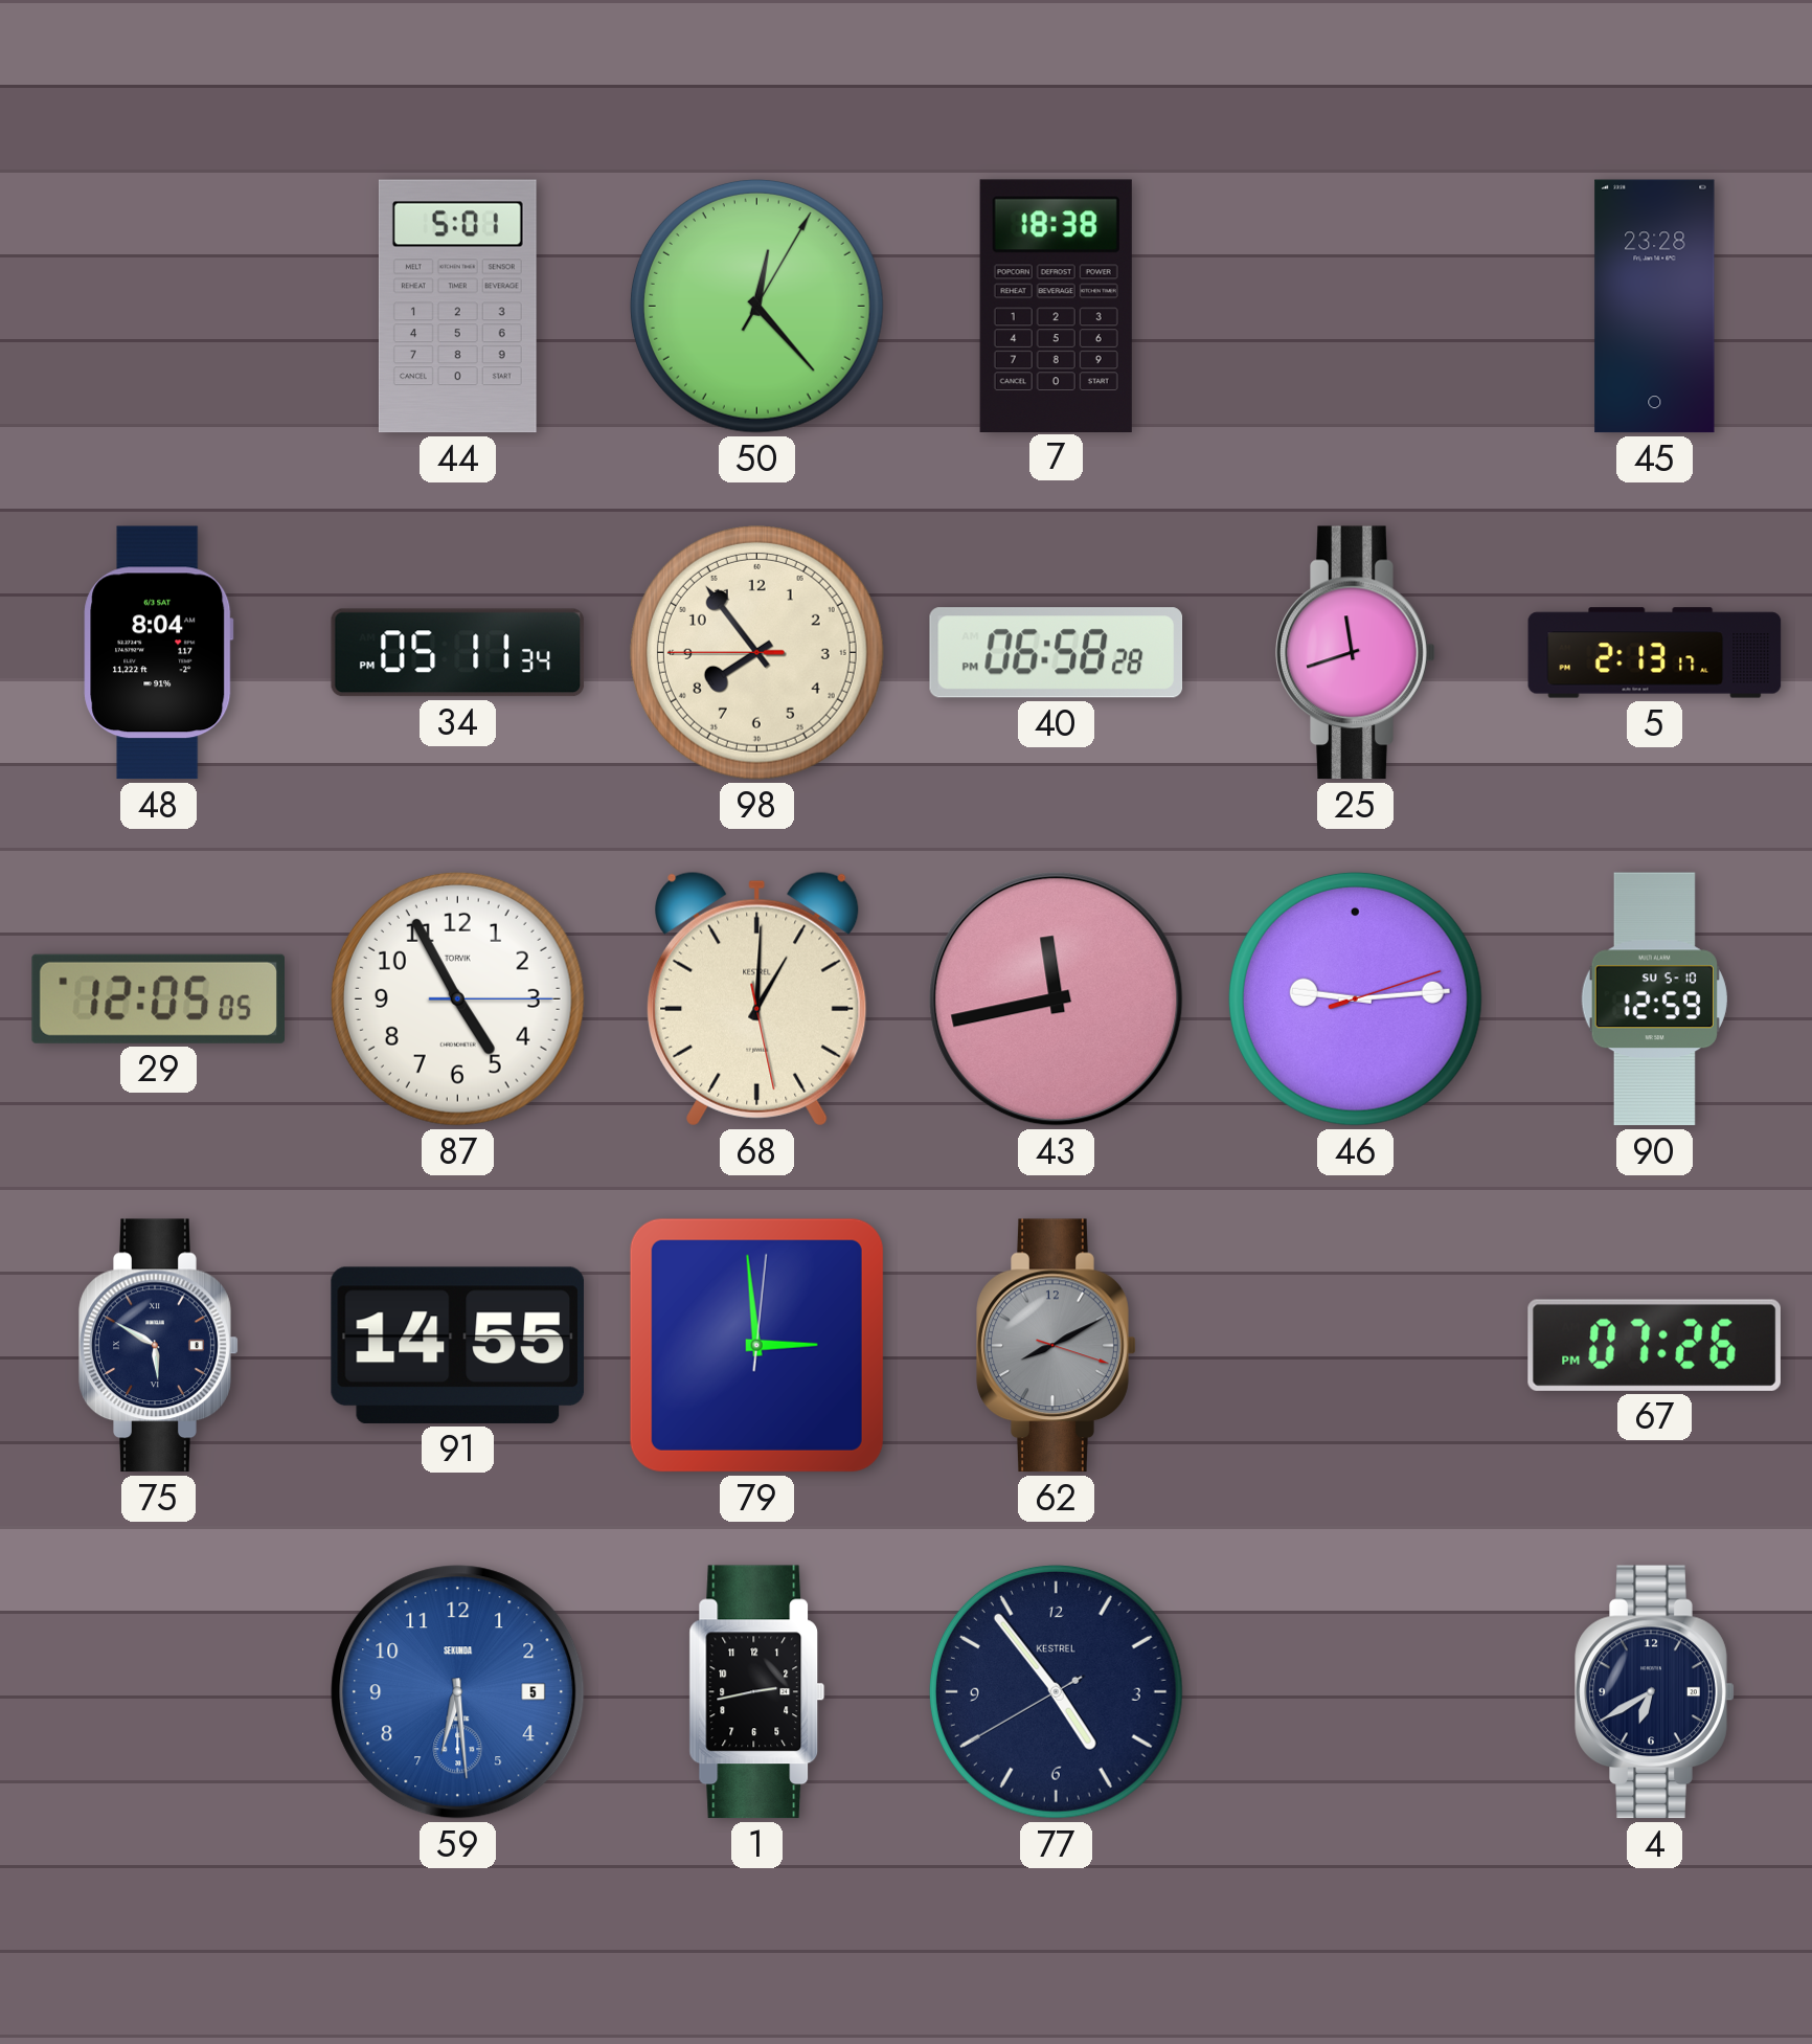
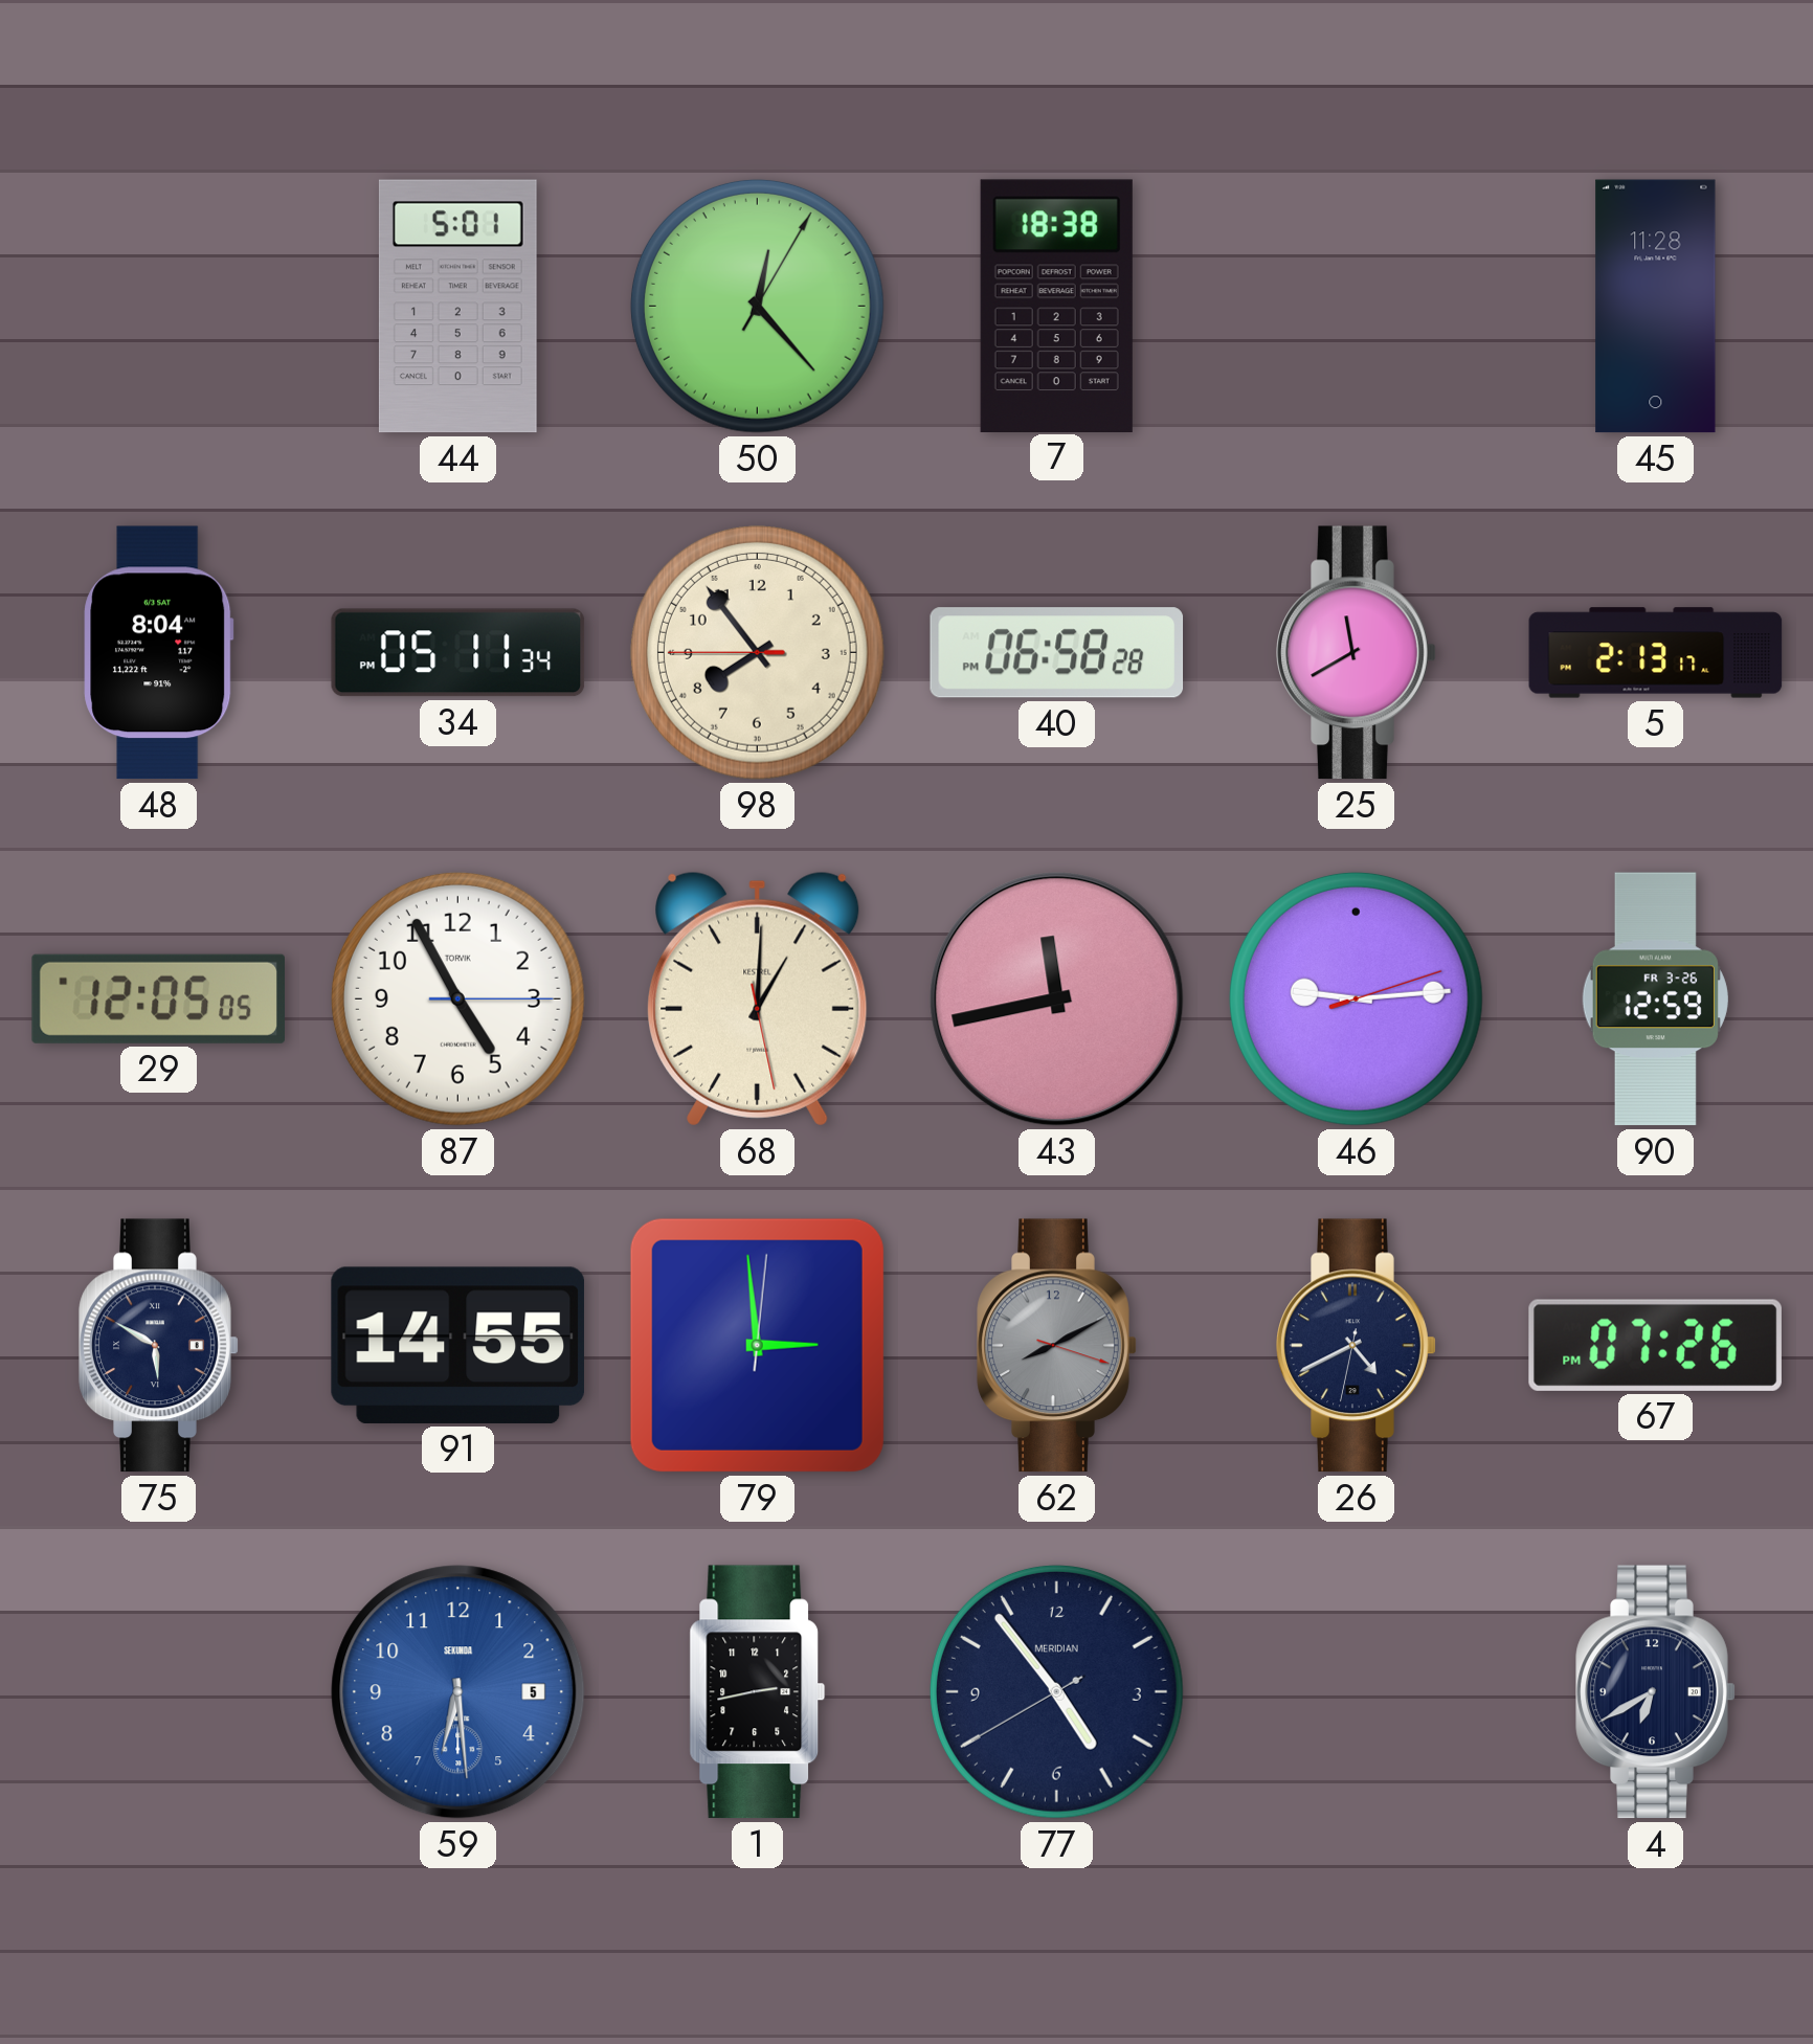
45: 23:28 -> 11:28 (1656, 307)
25: 11:42 -> 11:40 (1357, 653)
90 date: SU 5-10 -> FR 3-26 (1655, 999)
26: none -> 4:40 (1357, 1346)
77 brand: KESTREL -> MERIDIAN (1056, 1691)
